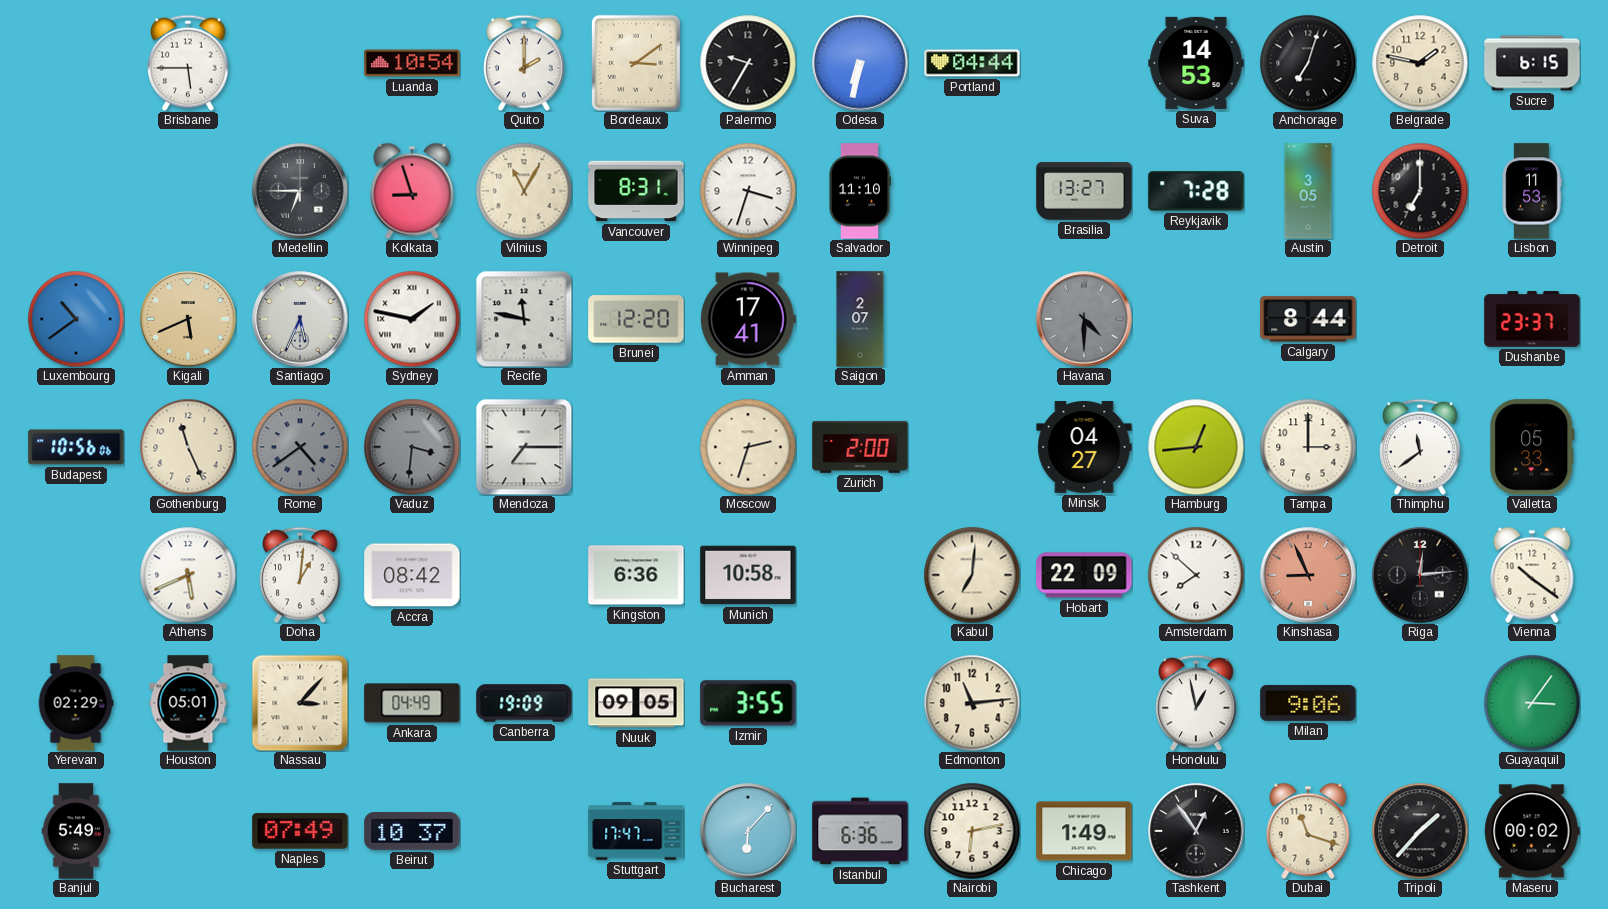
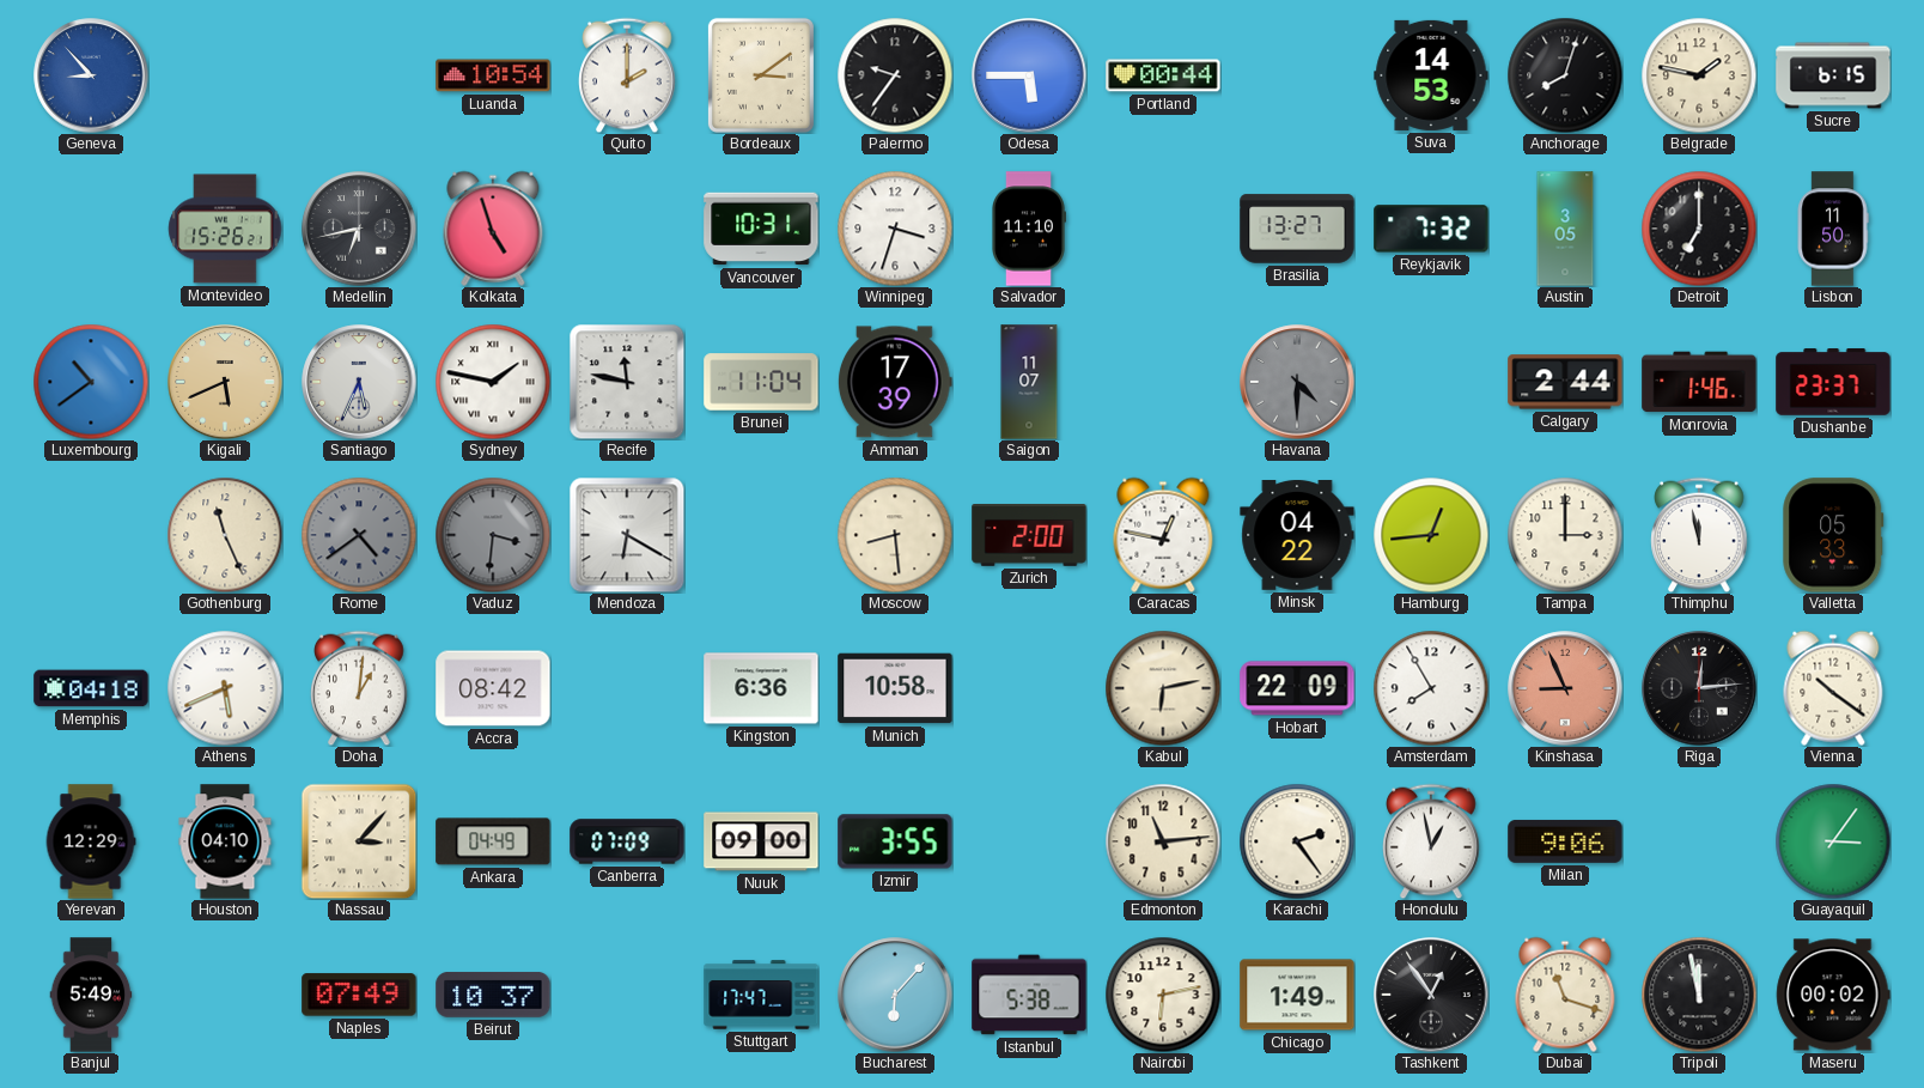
Geneva: none -> 8:53 (91, 75)
Brisbane: 5:45 -> none (188, 63)
Palermo: 9:35 -> 9:36 (895, 75)
Odesa: 6:32 -> 5:45 (1029, 75)
Portland: 04:44 -> 00:44 (1163, 75)
Anchorage: 7:03 -> 8:03 (1565, 75)
Montevideo: none -> 15:26 (225, 229)
Medellin: 6:45 -> 6:43 (359, 229)
Kolkata: 8:57 -> 4:57 (493, 229)
Vilnius: 11:05 -> none (524, 191)
Vancouver: 8:31 -> 10:31 (761, 229)
Reykjavik: 7:28 -> 7:32 (1431, 229)
Lisbon: 11:53 -> 11:50 (1833, 229)
Brunei: 12:20 -> 11:04 (761, 382)
Amman: 17:41 -> 17:39 (895, 382)
Saigon: 2:07 -> 11:07 (1029, 382)
Calgary: 8:44 -> 2:44 (1565, 382)
Monrovia: none -> 1:46 (1699, 382)
Budapest: 10:56 -> none (76, 447)
Mendoza: 7:15 -> 6:20 (627, 535)
Moscow: 2:33 -> 8:29 (895, 535)
Caracas: none -> 12:47 (1163, 535)
Minsk: 04:27 -> 04:22 (1297, 536)
Thimphu: 11:39 -> 11:58 (1699, 535)
Memphis: none -> 04:18 (91, 688)
Kabul: 7:01 -> 6:13 (1163, 688)
Amsterdam: 7:52 -> 7:55 (1431, 688)
Yerevan: 02:29 -> 12:29 (91, 841)
Houston: 05:01 -> 04:10 (225, 841)
Canberra: 19:09 -> 07:09 (627, 841)
Nuuk: 09:05 -> 09:00 (761, 841)
Karachi: none -> 2:24 (1297, 841)
Istanbul: 6:36 -> 5:38 (1029, 995)
Tripoli: 1:37 -> 11:58 (1699, 995)
